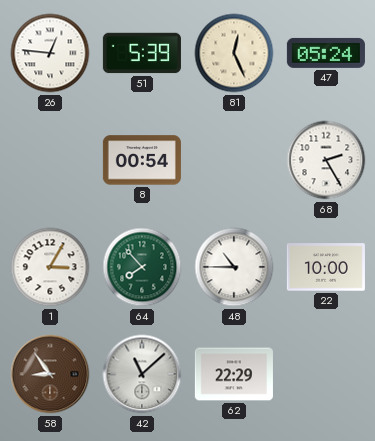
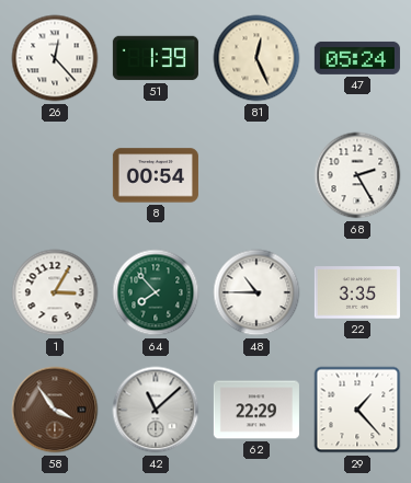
26: 12:46 -> 12:23 (55, 58)
51: 5:39 -> 1:39 (156, 58)
22: 10:00 -> 3:35 (357, 292)
58: 8:54 -> 3:54 (55, 410)
29: none -> 1:23 (357, 410)
